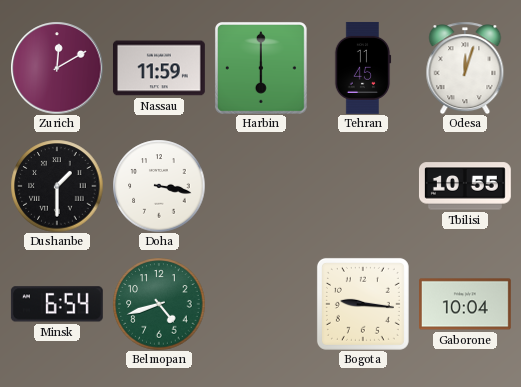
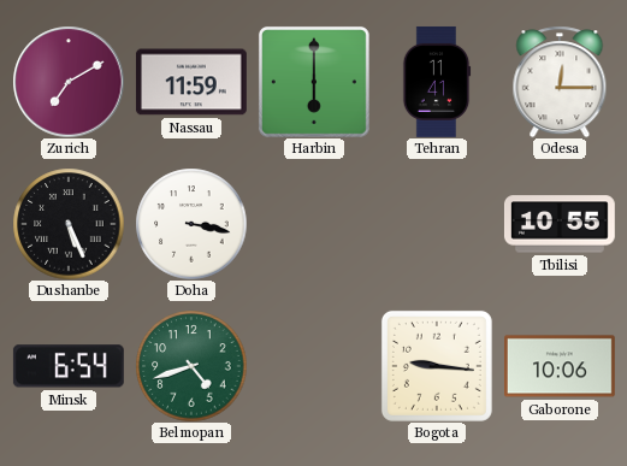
Zurich: 12:10 -> 7:10 (69, 82)
Tehran: 11:45 -> 11:41 (437, 82)
Odesa: 12:03 -> 12:15 (560, 82)
Dushanbe: 1:30 -> 5:26 (69, 224)
Gaborone: 10:04 -> 10:06 (560, 366)
